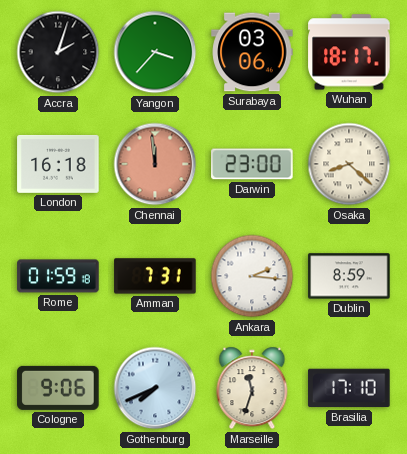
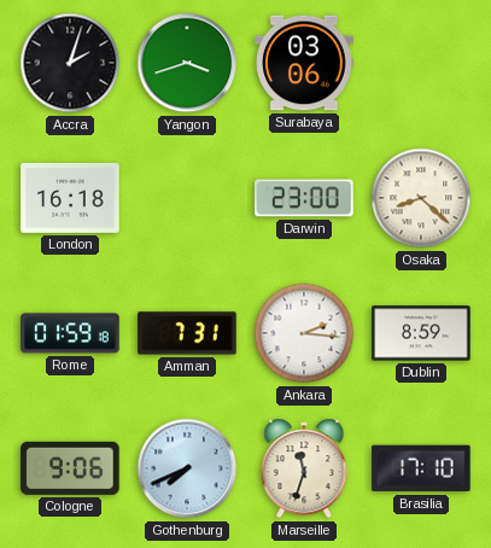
Yangon: 3:37 -> 3:42 (187, 63)
Wuhan: 18:17 -> none (349, 52)
Chennai: 11:59 -> none (155, 164)
